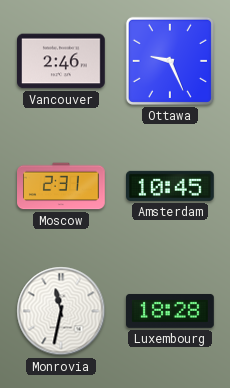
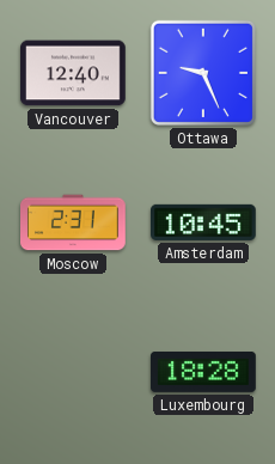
Vancouver: 2:46 -> 12:40 (74, 73)
Monrovia: 11:32 -> none (61, 311)
